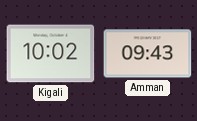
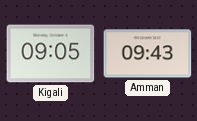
Kigali: 10:02 -> 09:05 (51, 54)
